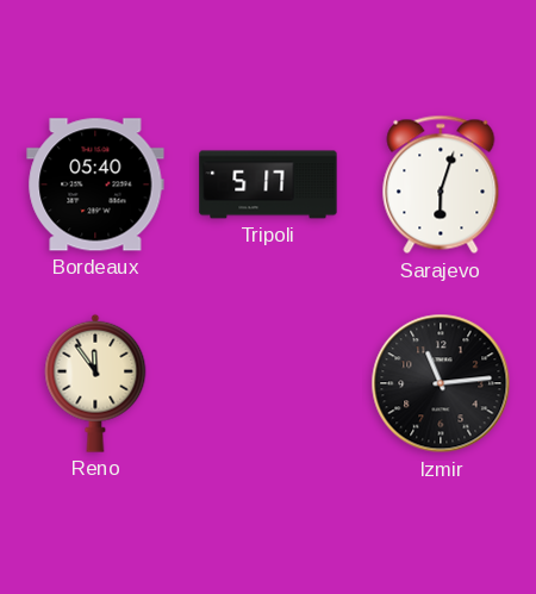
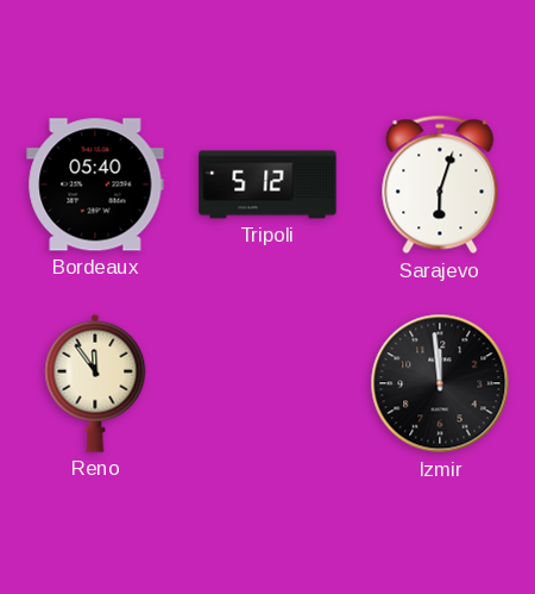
Tripoli: 5:17 -> 5:12 (267, 185)
Izmir: 11:14 -> 11:59 (440, 383)
